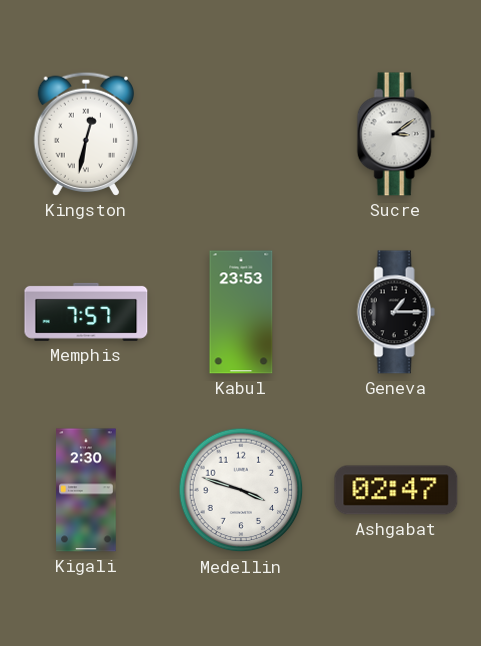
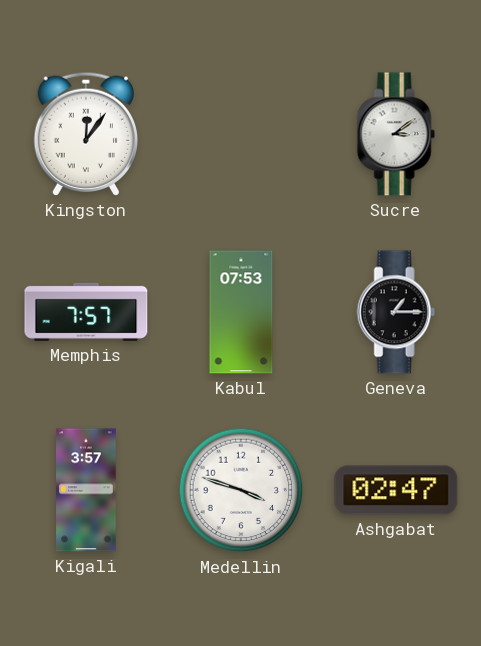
Kingston: 12:32 -> 12:06 (85, 134)
Kabul: 23:53 -> 07:53 (241, 312)
Kigali: 2:30 -> 3:57 (86, 490)
